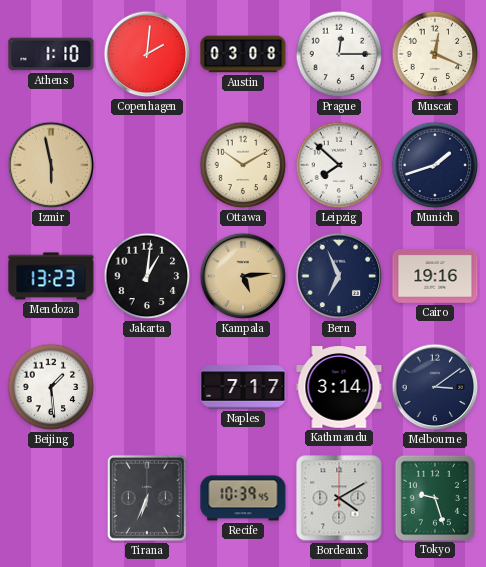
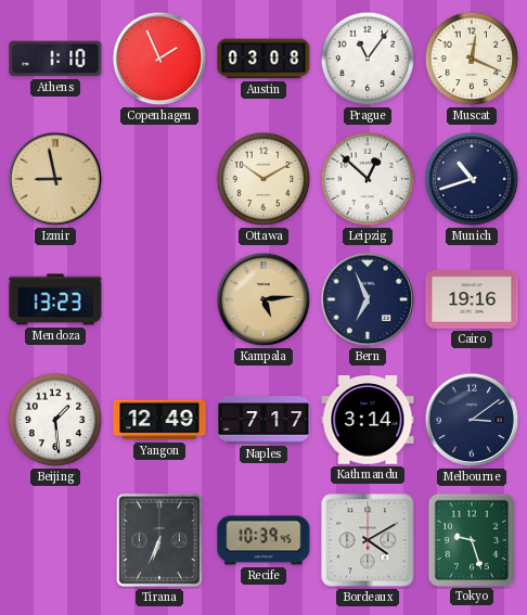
Copenhagen: 2:01 -> 1:56 (159, 59)
Prague: 12:15 -> 11:06 (368, 59)
Izmir: 5:58 -> 8:58 (55, 179)
Leipzig: 7:52 -> 12:52 (368, 179)
Munich: 1:42 -> 10:42 (472, 179)
Jakarta: 1:01 -> none (147, 276)
Yangon: none -> 12:49 (159, 420)
